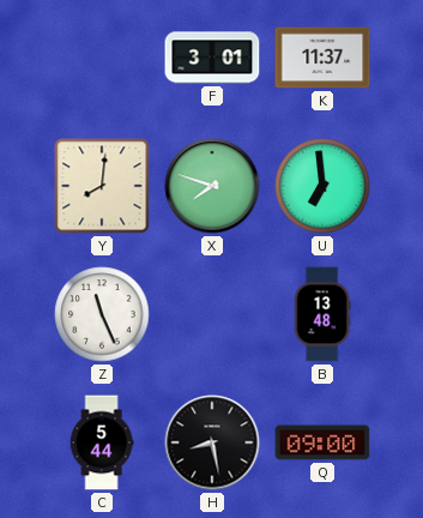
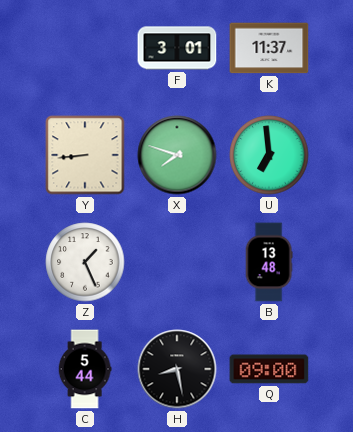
Y: 8:01 -> 8:44 (85, 155)
Z: 11:26 -> 1:26 (85, 262)
